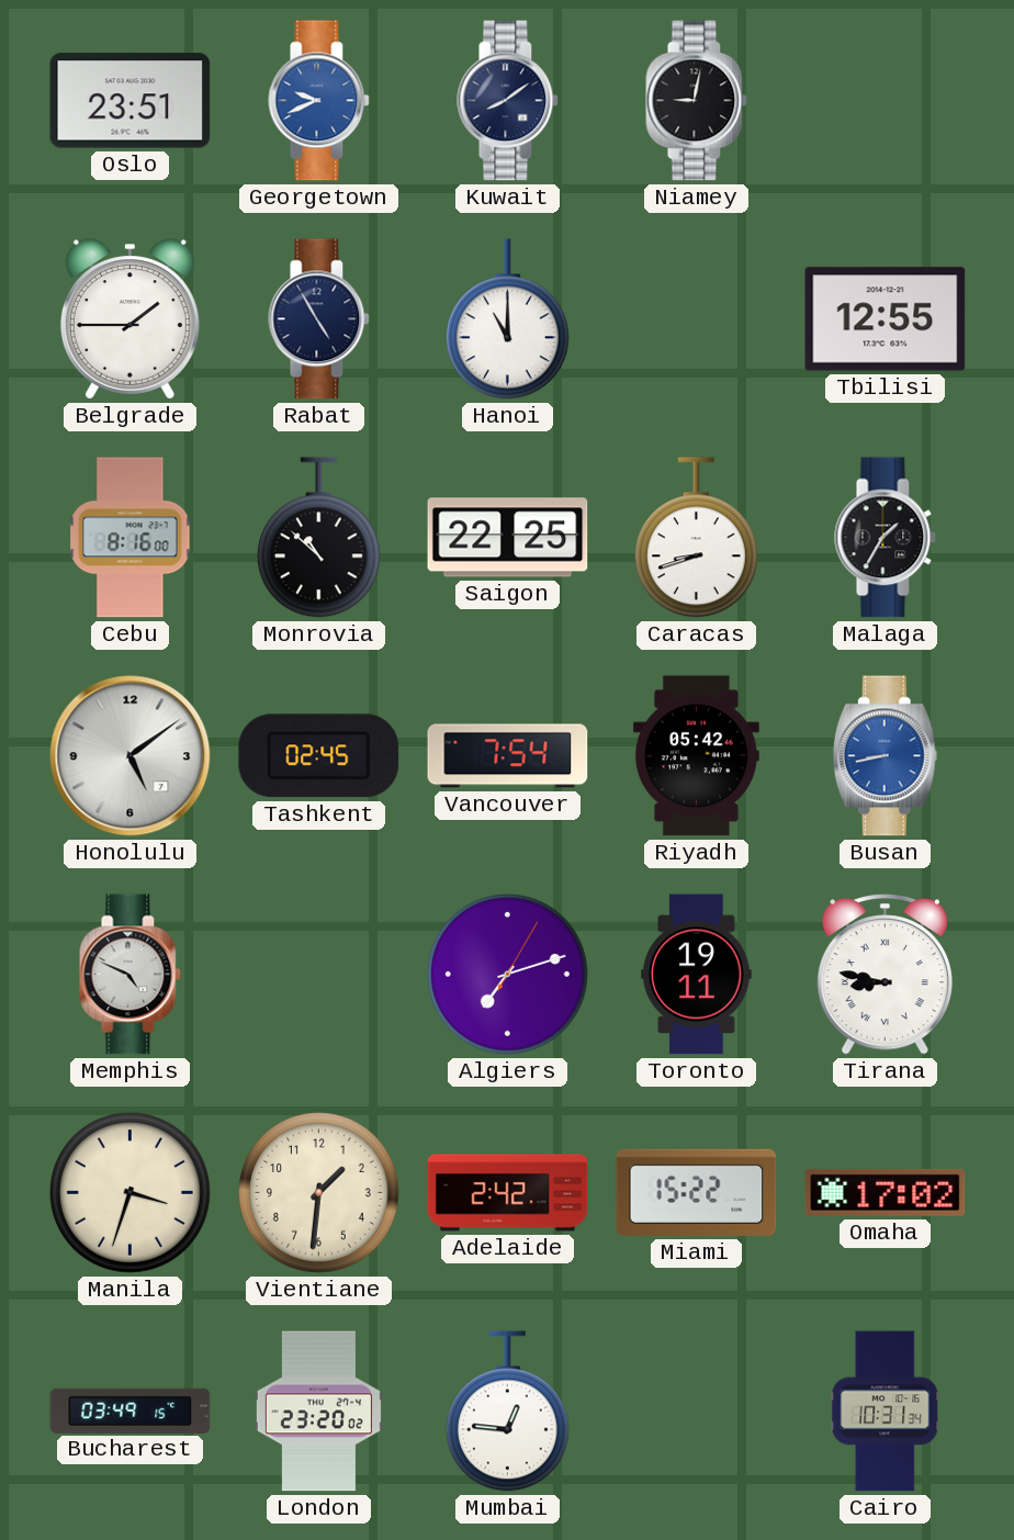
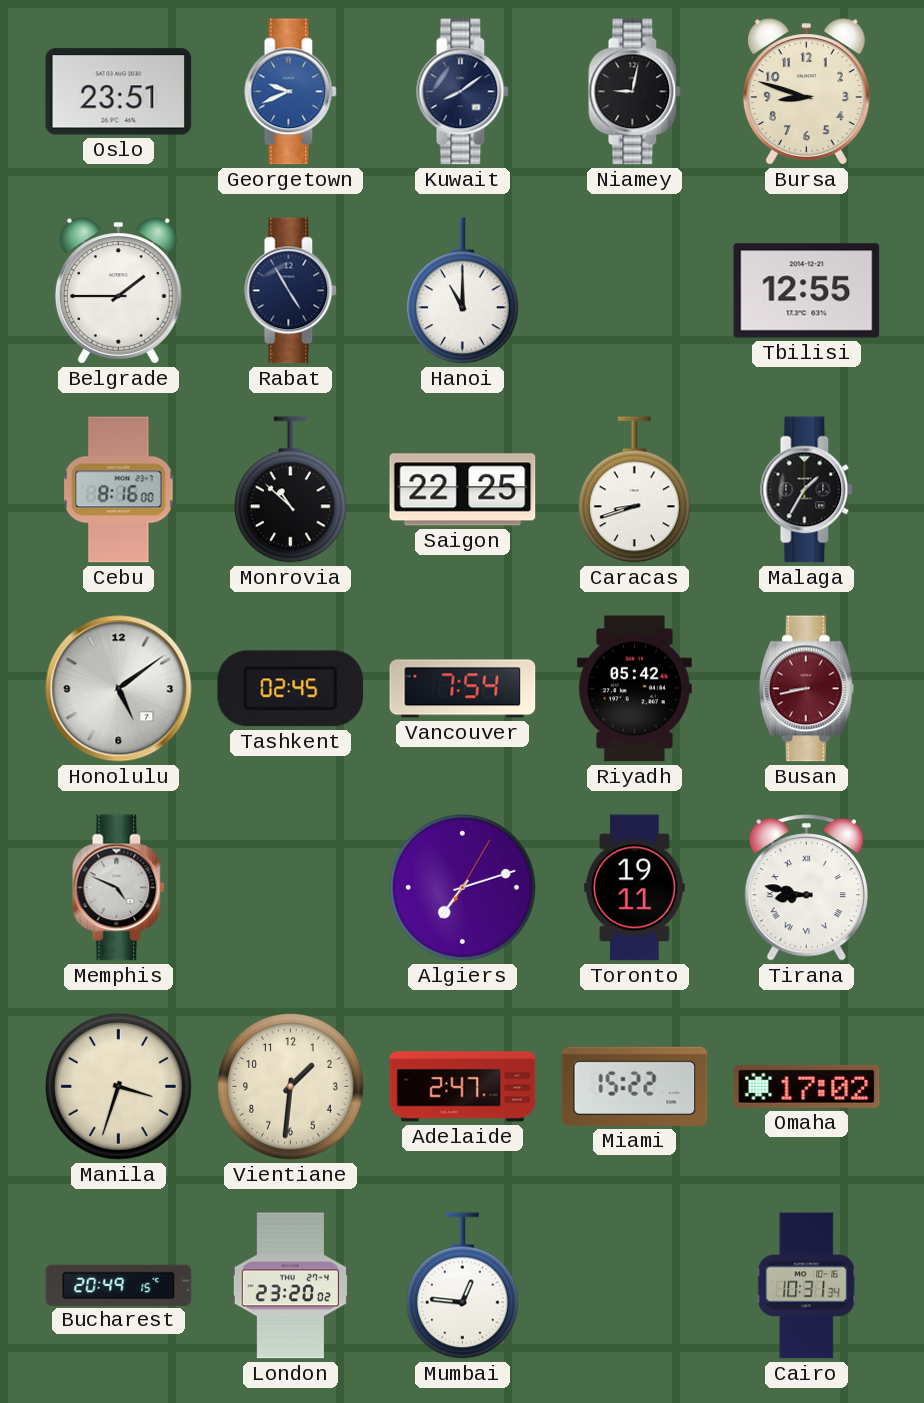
Bursa: none -> 8:48 (806, 92)
Busan dial: blue -> burgundy (806, 689)
Adelaide: 2:42 -> 2:47 (463, 1087)
Bucharest: 03:49 -> 20:49 (119, 1285)
